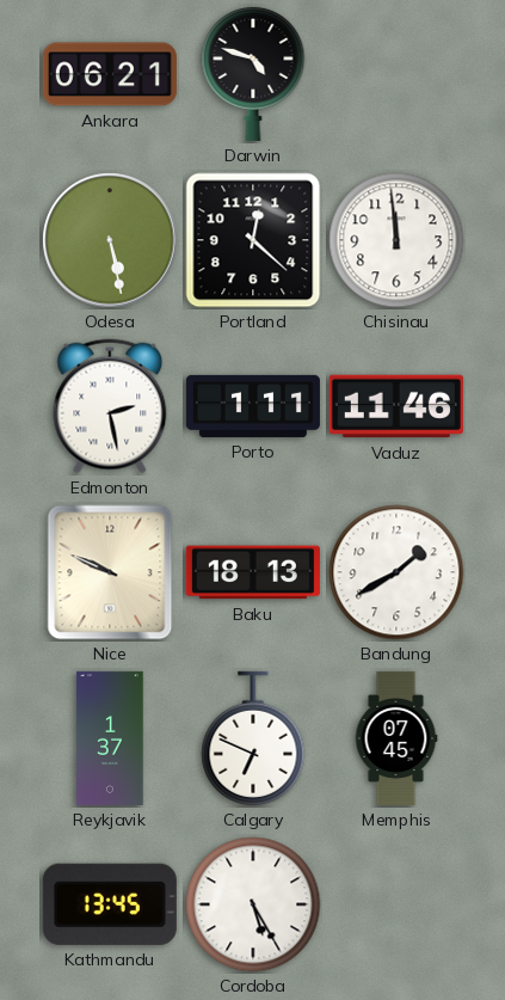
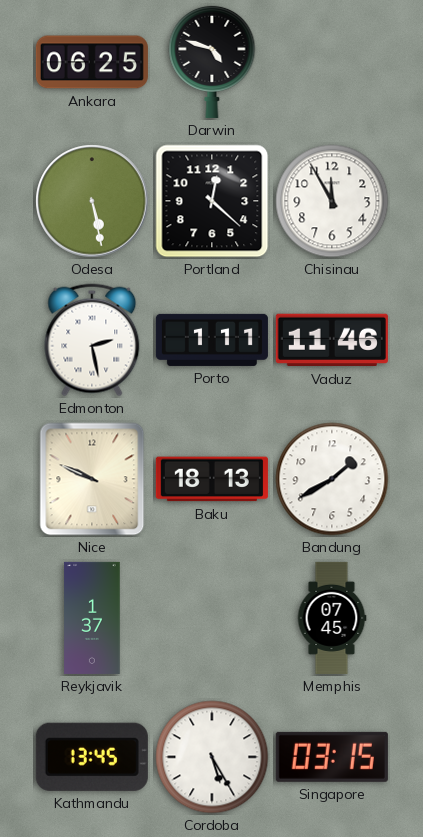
Ankara: 06:21 -> 06:25 (92, 62)
Chisinau: 11:59 -> 11:55 (332, 201)
Calgary: 6:49 -> none (253, 738)
Singapore: none -> 03:15 (332, 757)
